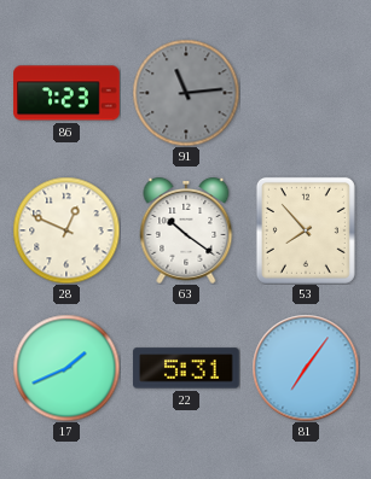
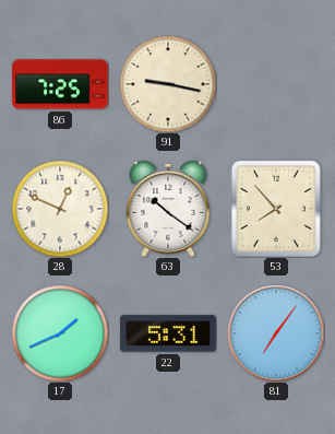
86: 7:23 -> 7:25 (60, 84)
91: 11:14 -> 9:17 (168, 84)
91 dial: grey -> cream (168, 84)
